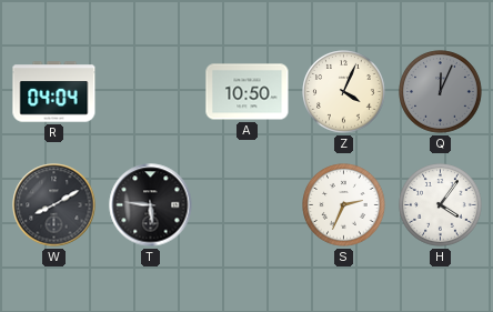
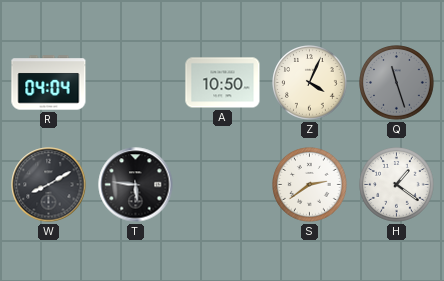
Q: 12:04 -> 11:27 (397, 83)
S: 2:34 -> 2:39 (310, 185)
H: 4:06 -> 1:21 (397, 185)
